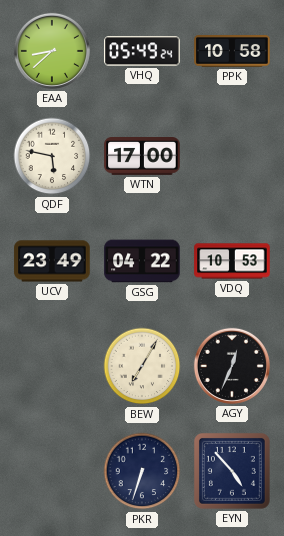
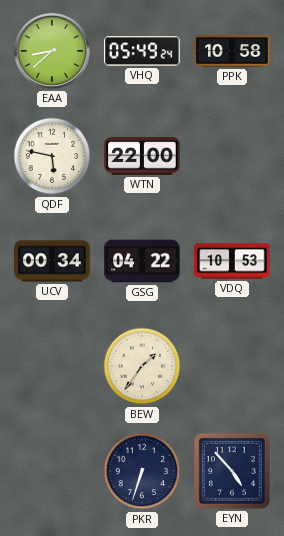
WTN: 17:00 -> 22:00 (142, 157)
UCV: 23:49 -> 00:34 (52, 261)
BEW: 7:05 -> 1:36 (142, 366)
AGY: 12:34 -> none (232, 366)
